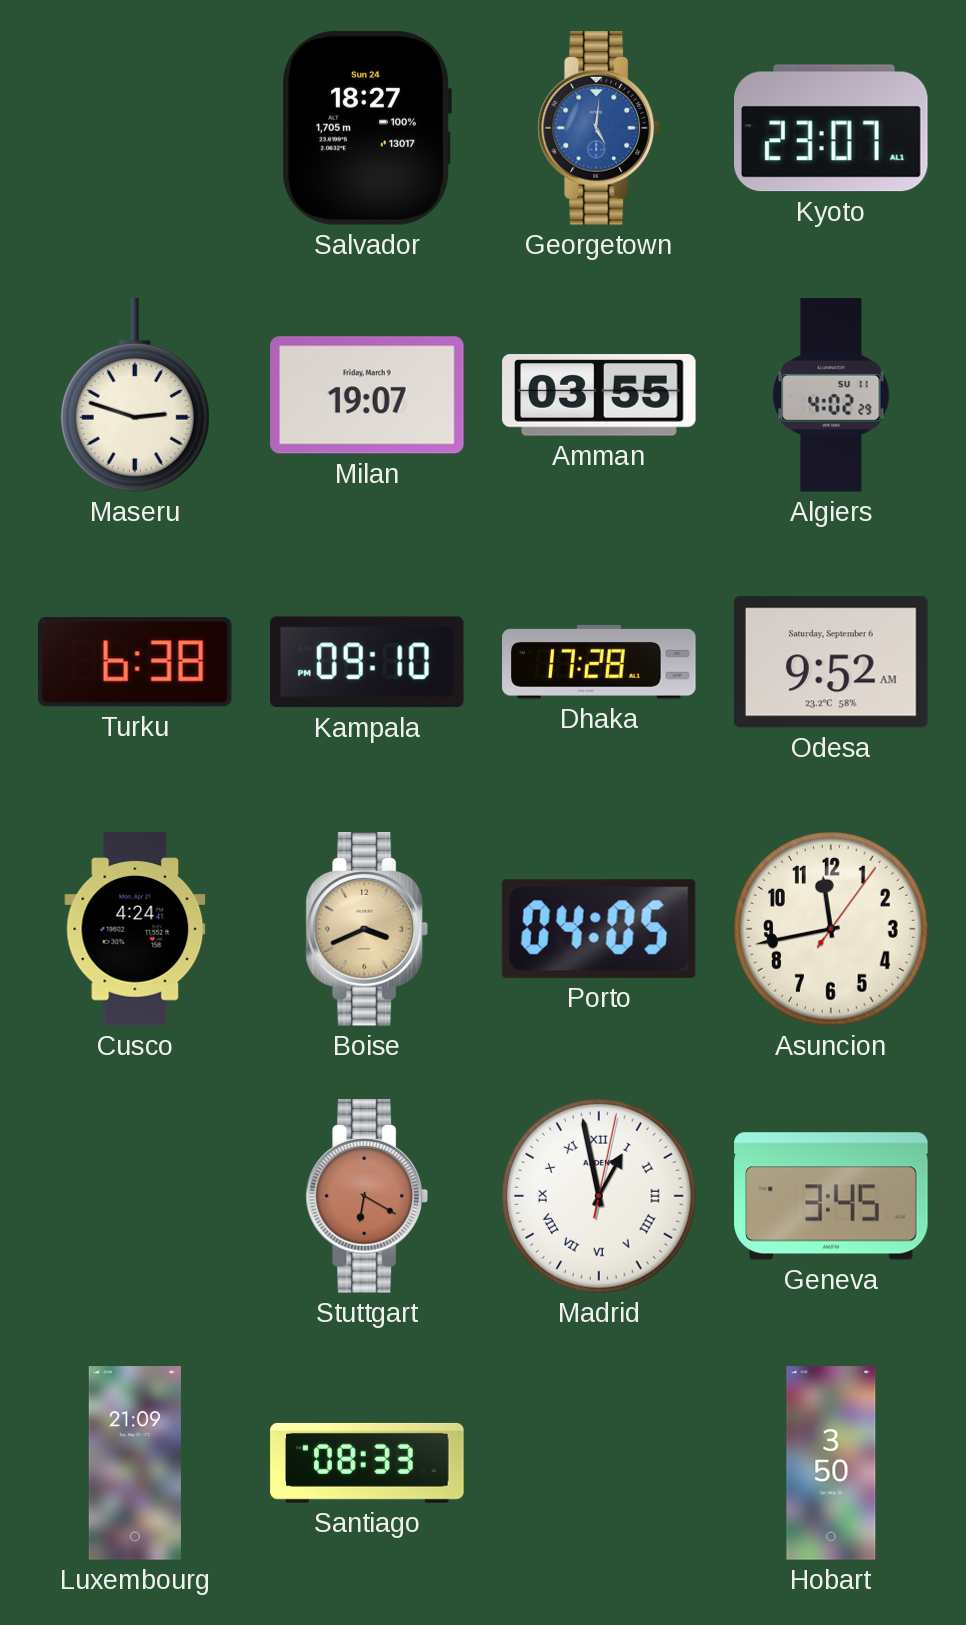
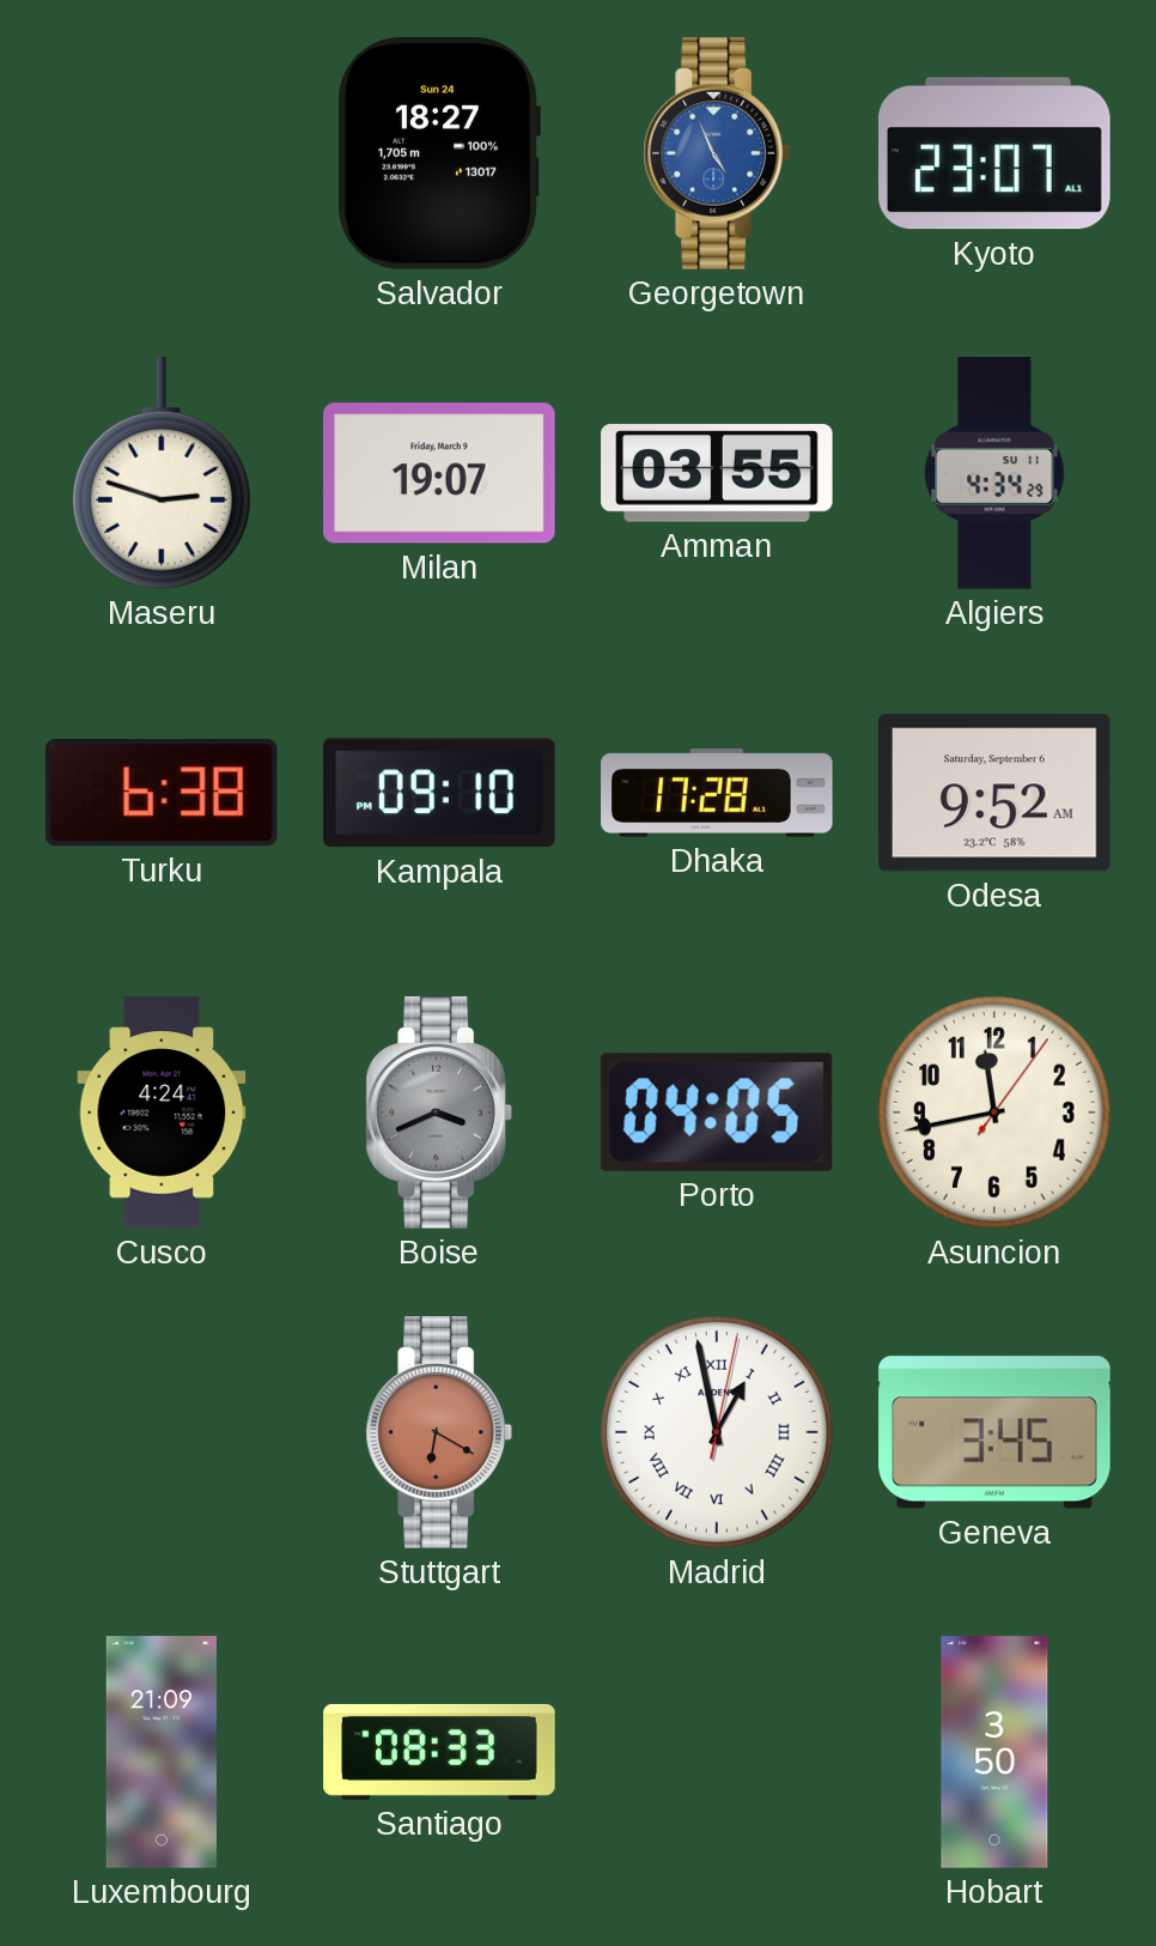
Georgetown: 5:01 -> 4:56 (716, 153)
Algiers: 4:02 -> 4:34 (994, 473)
Boise dial: champagne -> grey (438, 1113)
